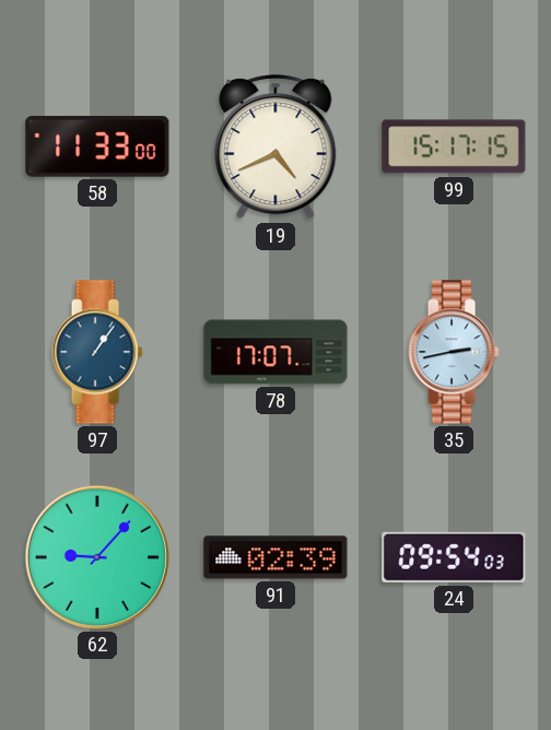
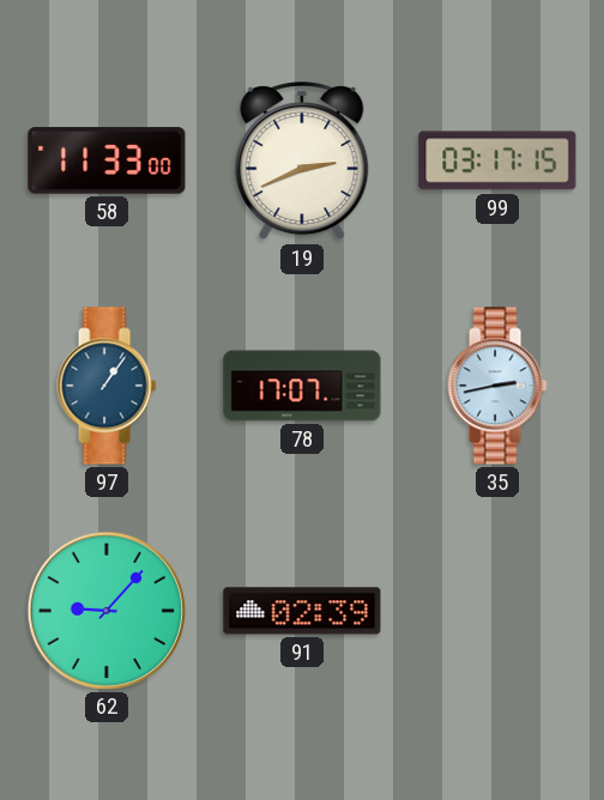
19: 4:41 -> 2:41 (302, 162)
99: 15:17 -> 03:17 (497, 160)
24: 09:54 -> none (454, 557)
